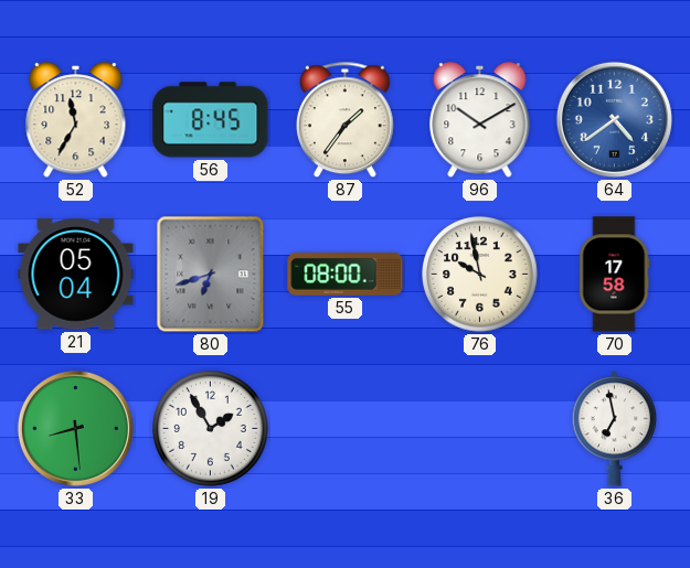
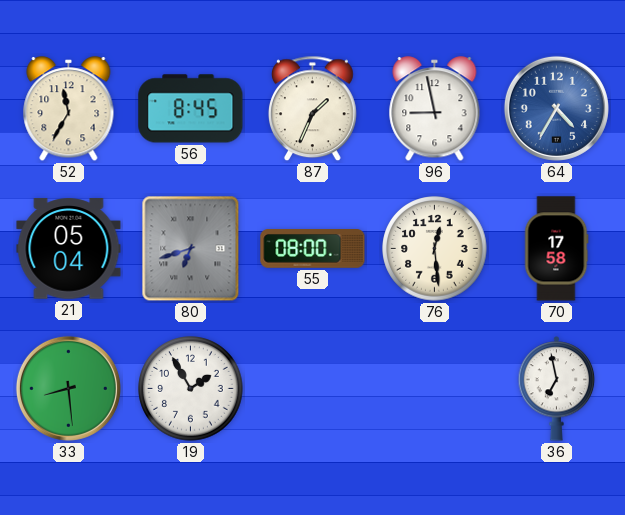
87: 1:36 -> 1:34 (312, 109)
96: 10:10 -> 8:58 (435, 109)
64: 4:39 -> 4:35 (556, 108)
76: 9:58 -> 12:29 (435, 249)
